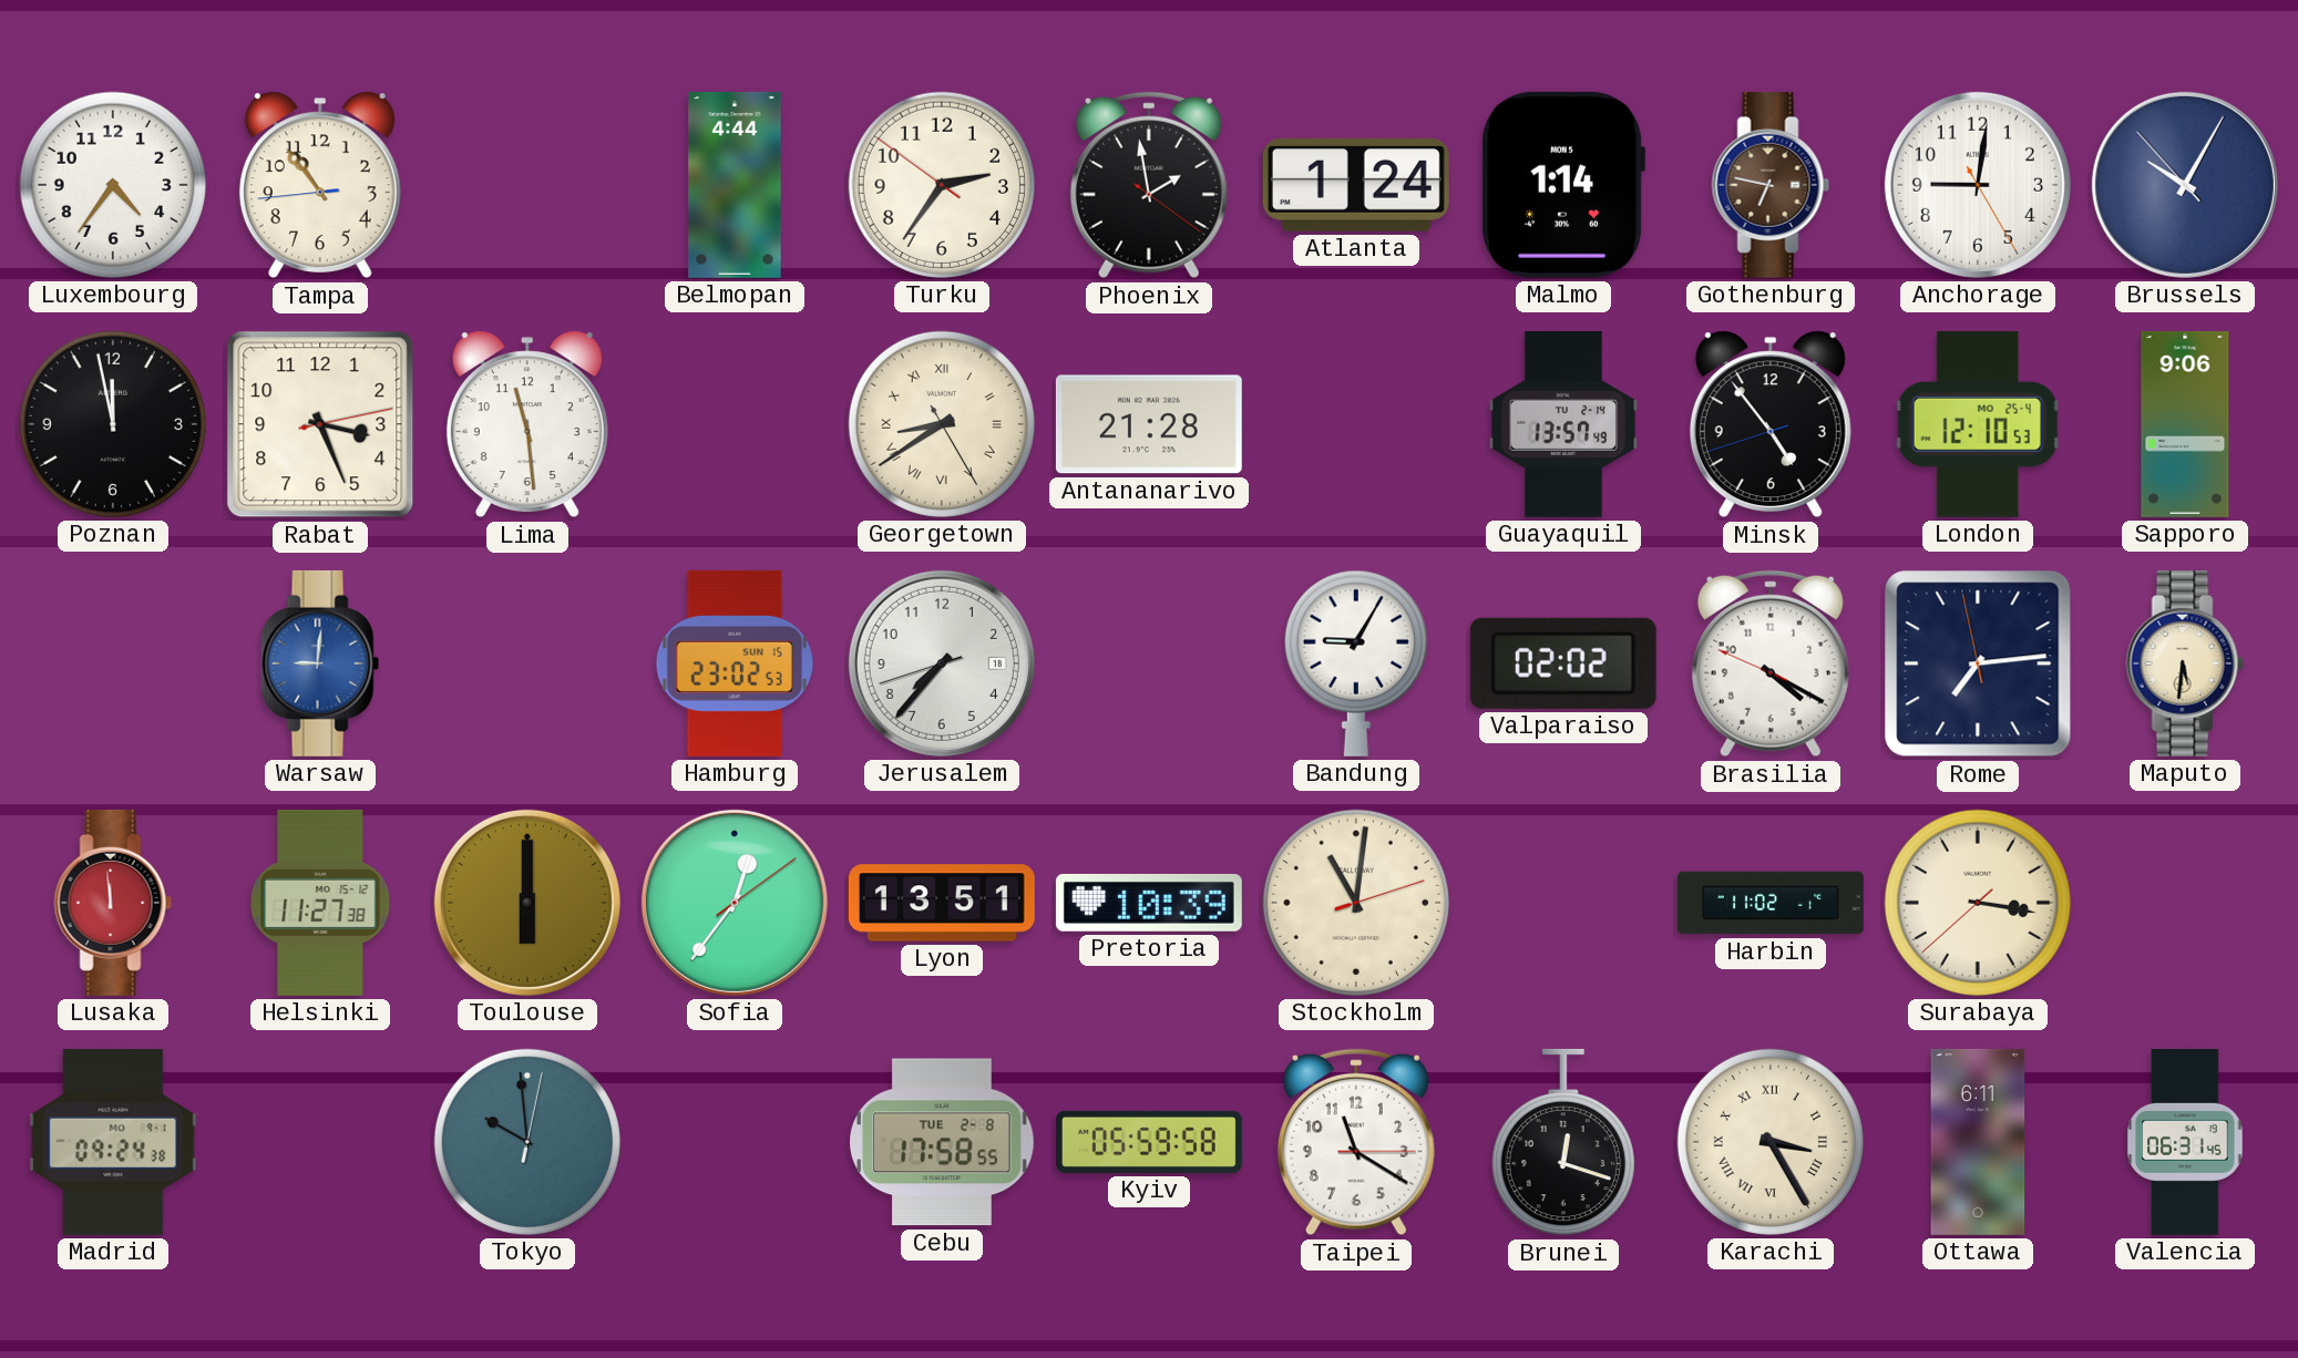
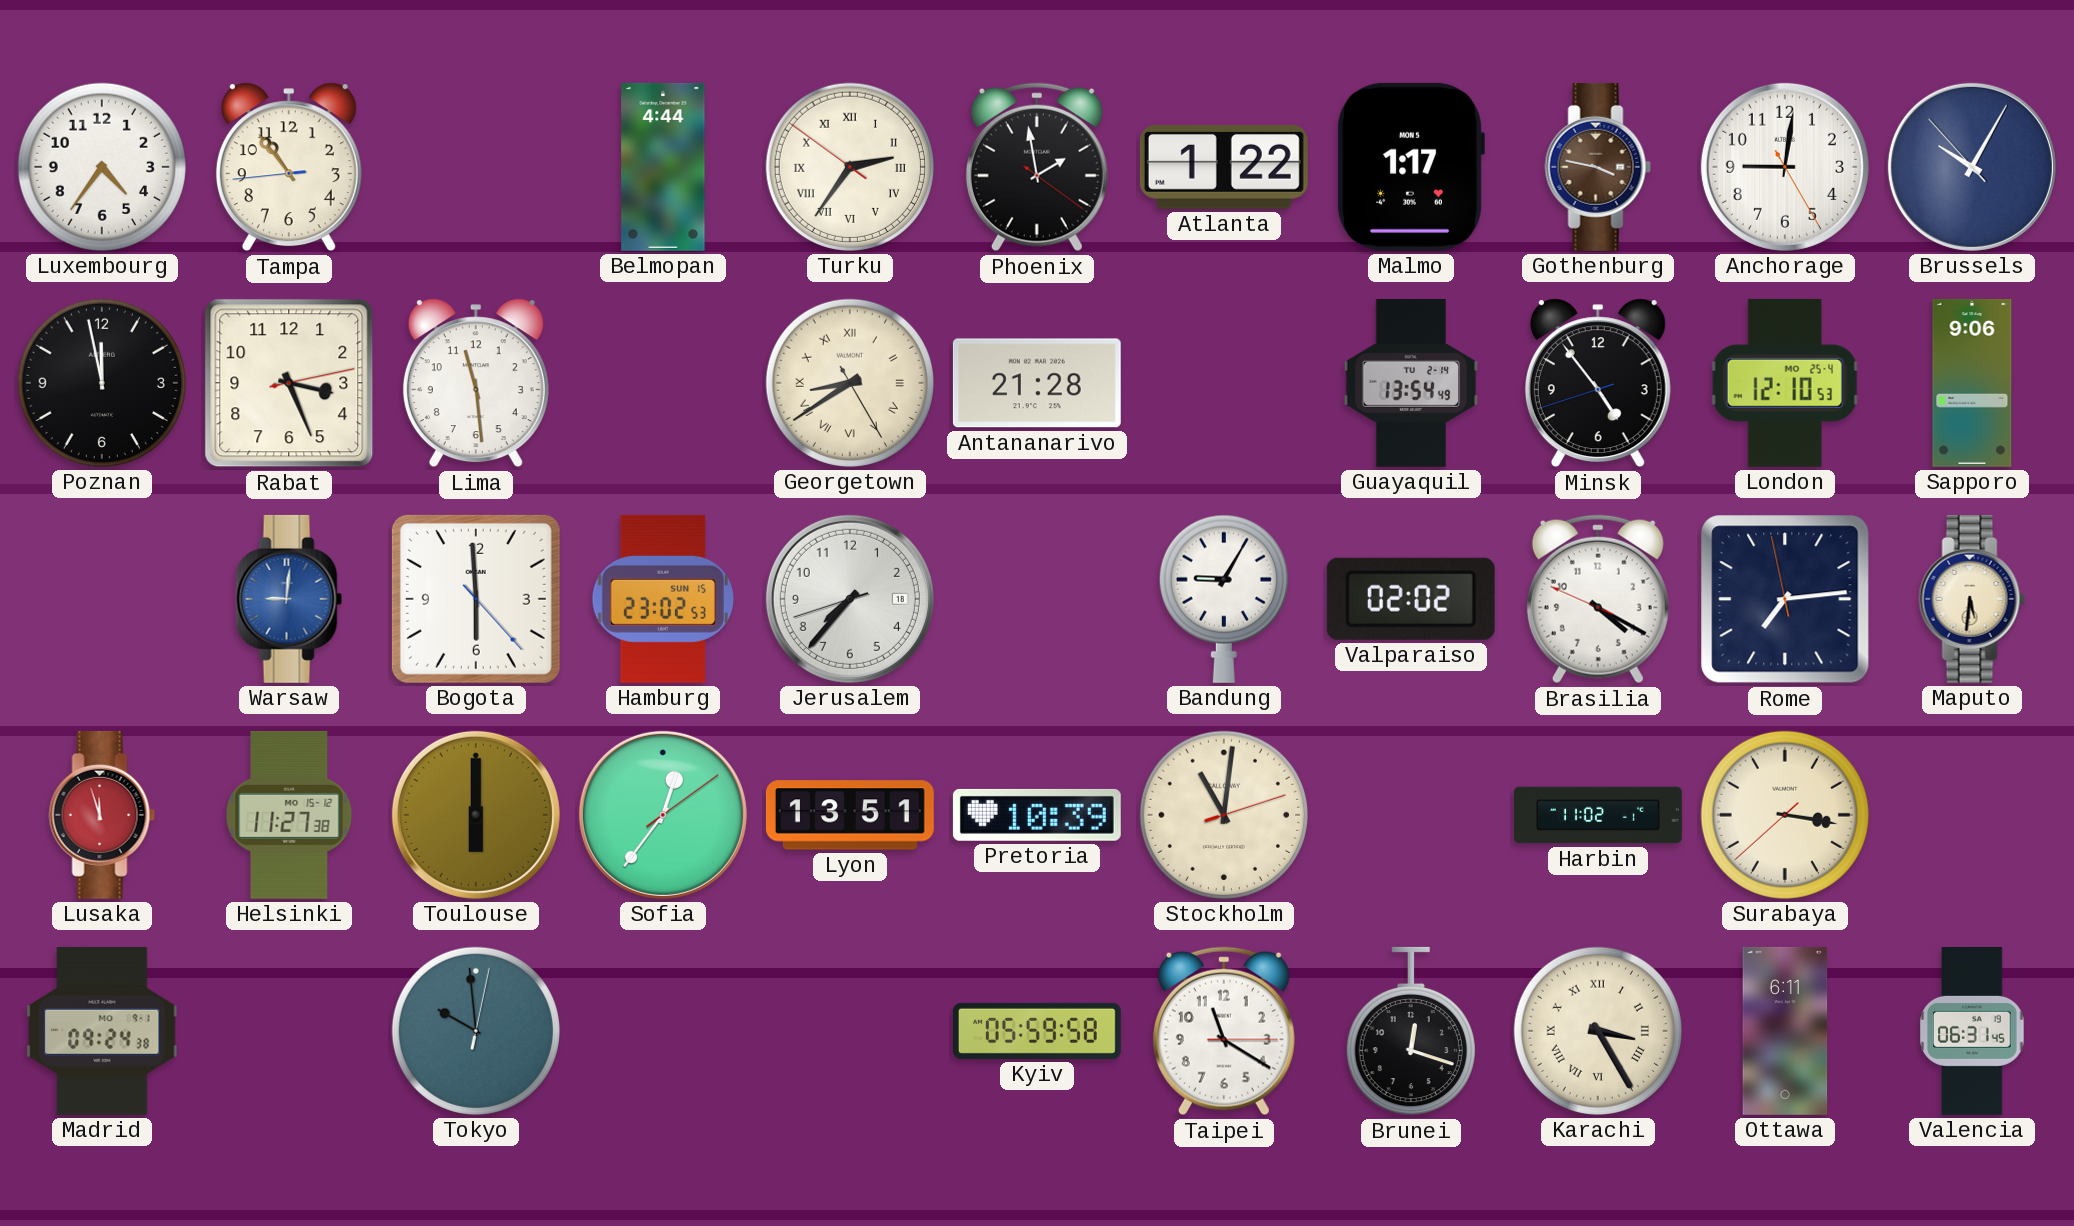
Turku numerals: Arabic -> Roman (850, 167)
Atlanta: 1:24 -> 1:22 (1224, 167)
Malmo: 1:14 -> 1:17 (1411, 167)
Gothenburg: 6:47 -> 3:47 (1598, 167)
Guayaquil: 13:57 -> 13:54 (1411, 383)
Bogota: none -> 5:59 (476, 599)
Lusaka: 11:59 -> 11:57 (102, 815)
Cebu: 17:58 -> none (943, 1142)
